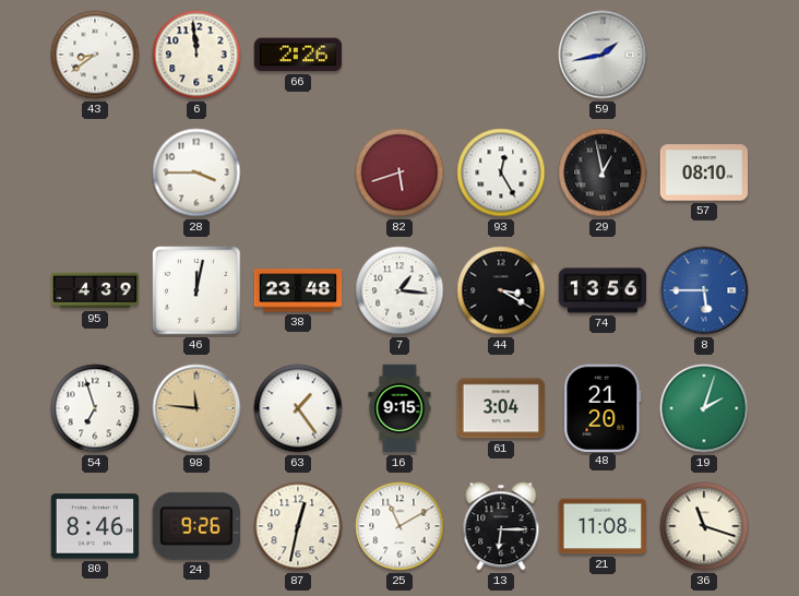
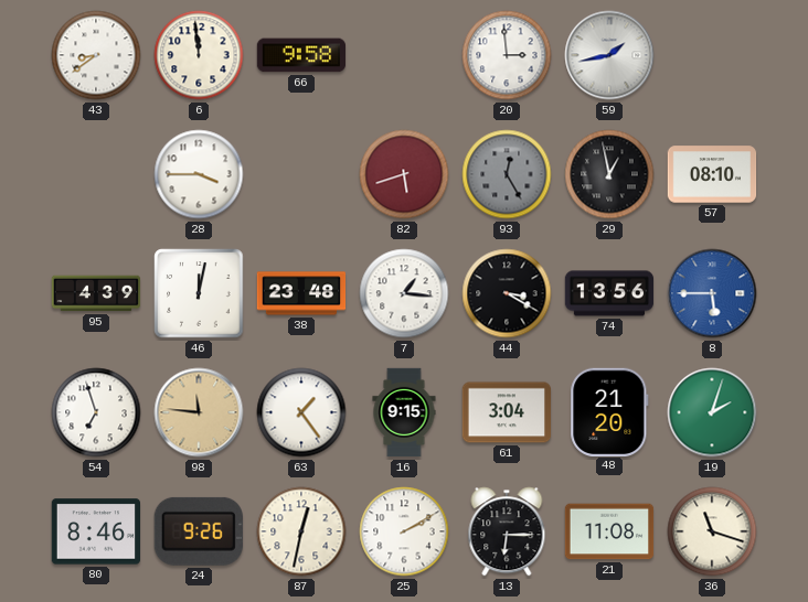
66: 2:26 -> 9:58 (301, 55)
20: none -> 2:59 (507, 55)
93 dial: white -> grey (507, 174)
25: 11:10 -> 2:10 (404, 531)
